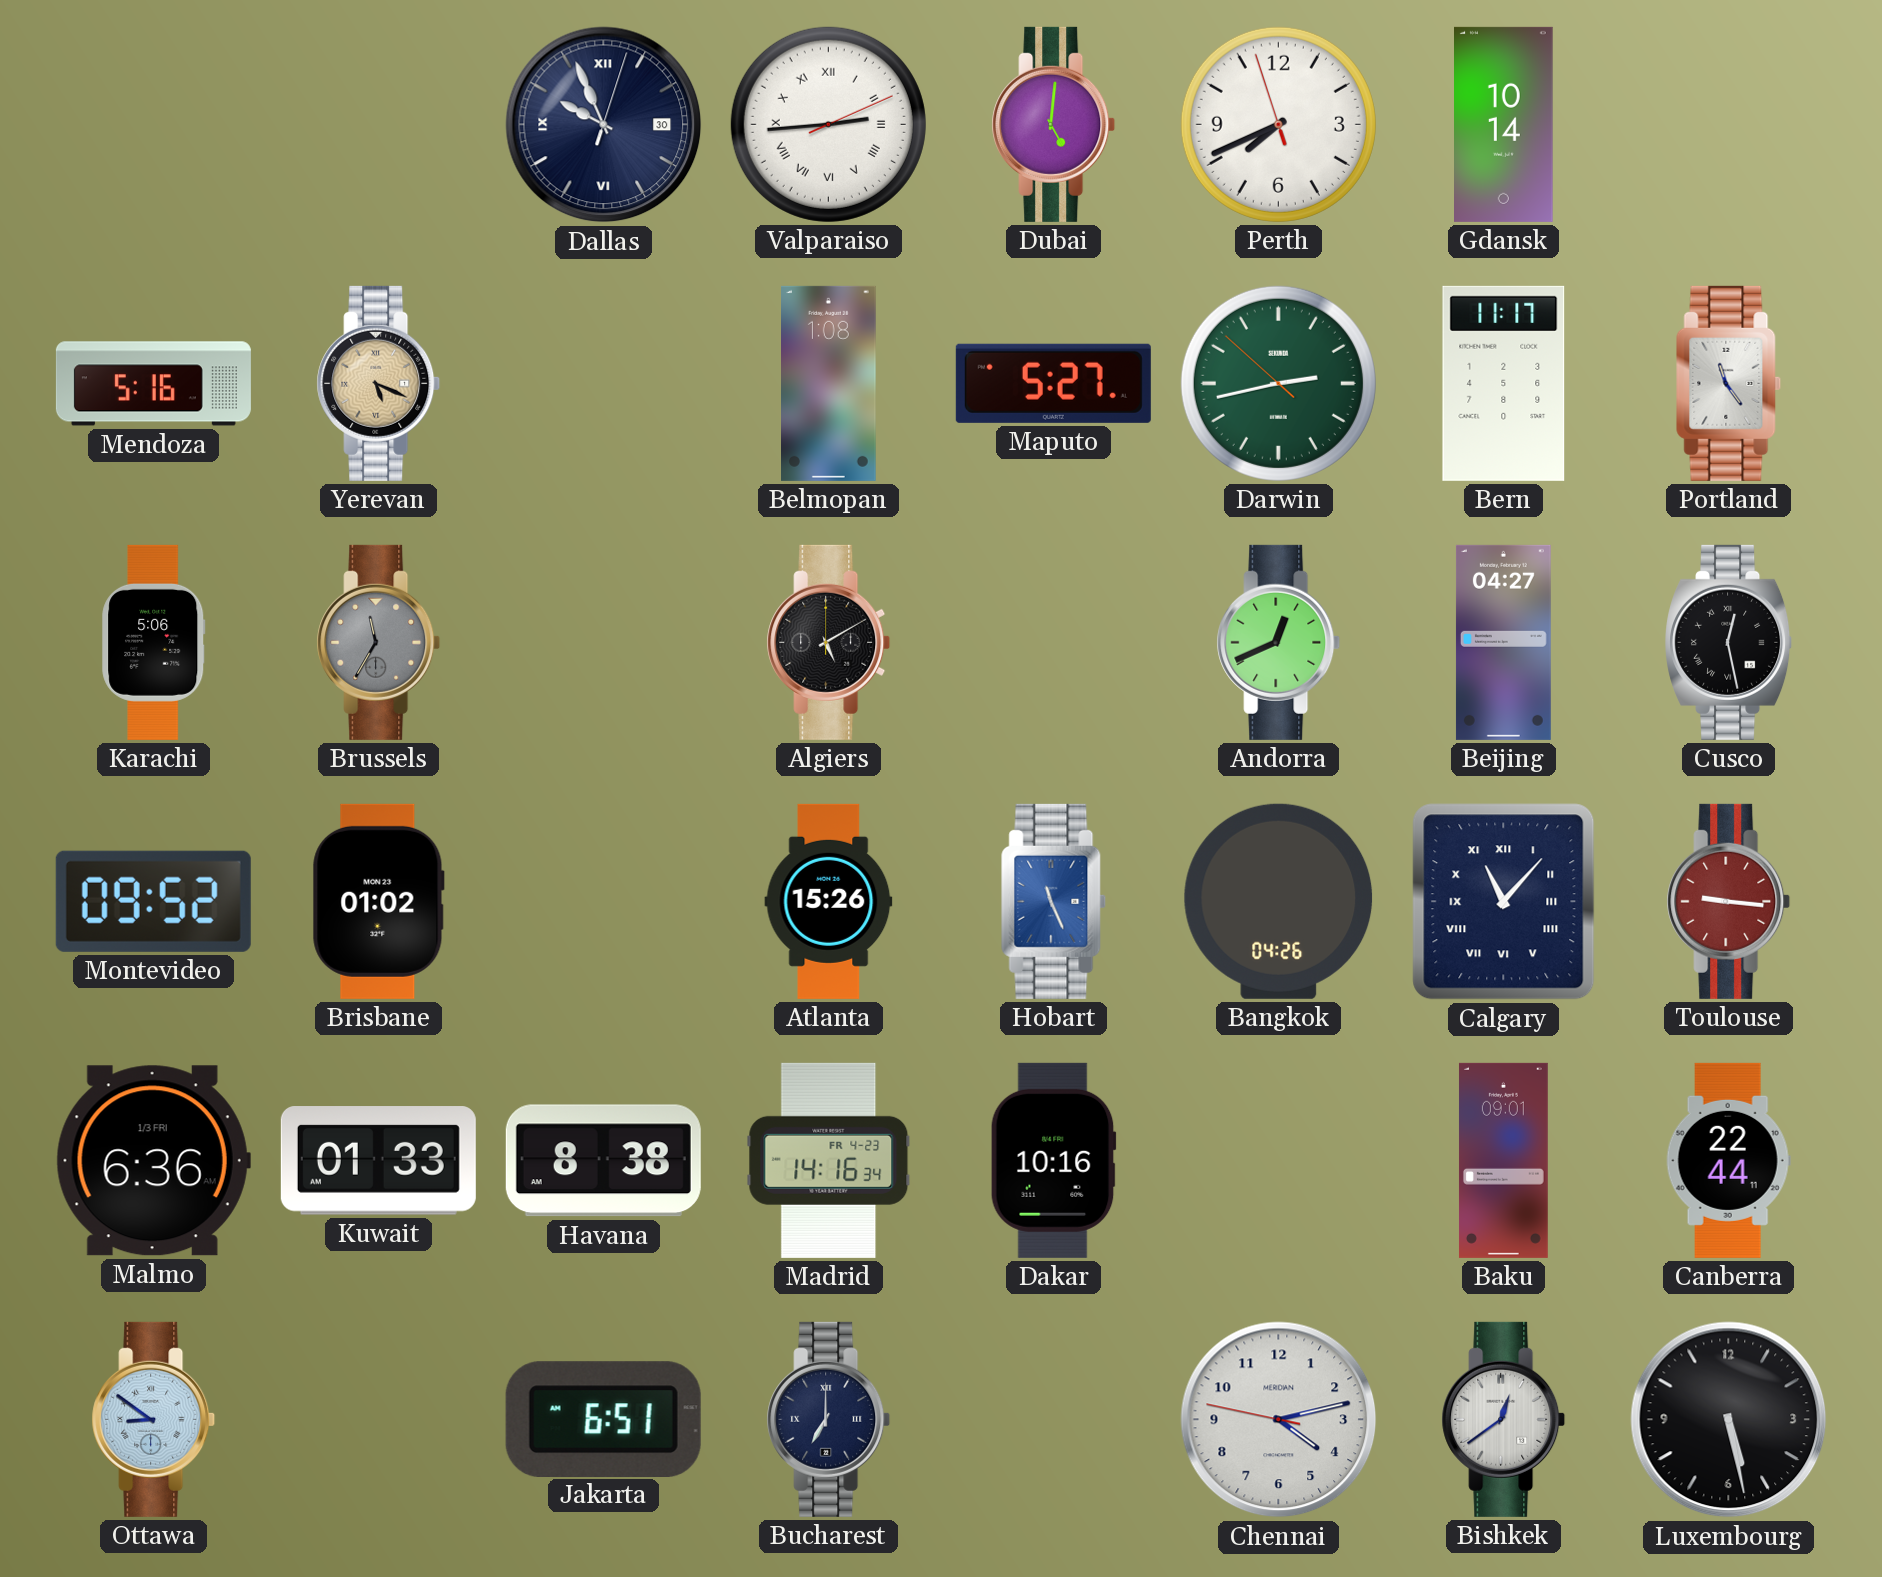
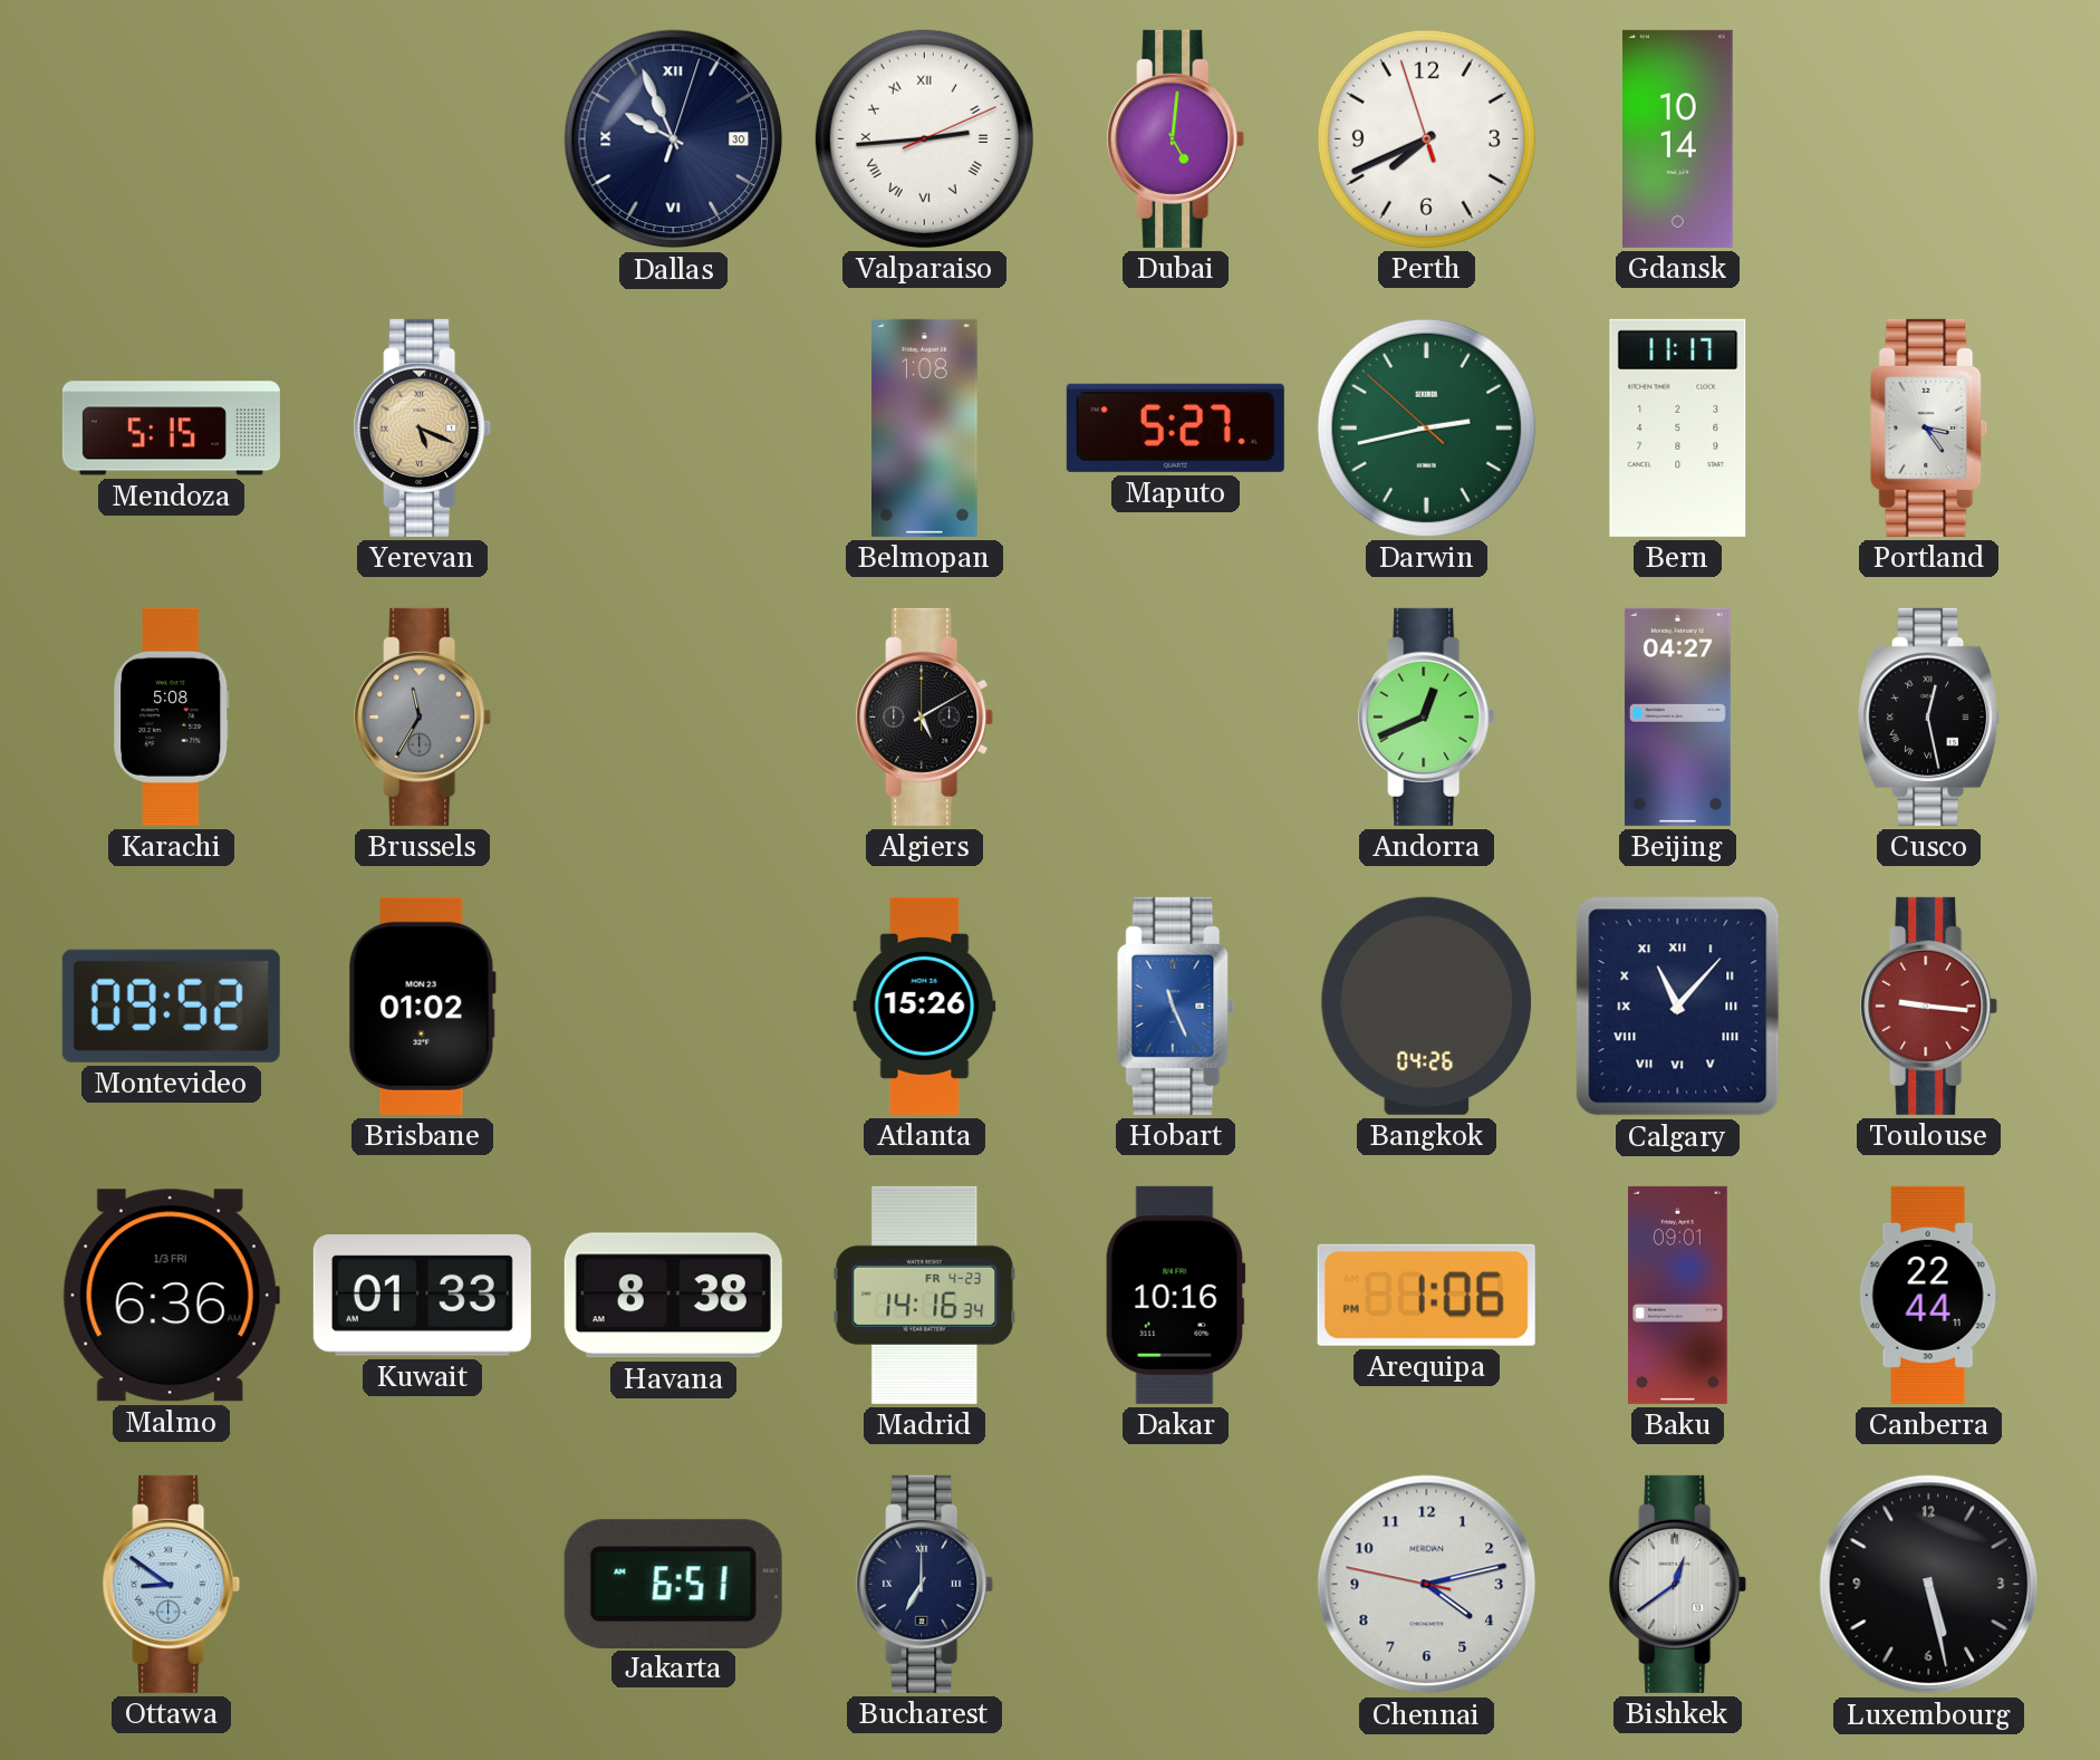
Mendoza: 5:16 -> 5:15 (171, 429)
Portland: 11:24 -> 3:24 (1928, 427)
Karachi: 5:06 -> 5:08 (172, 716)
Arequipa: none -> 1:06 (1426, 1295)
